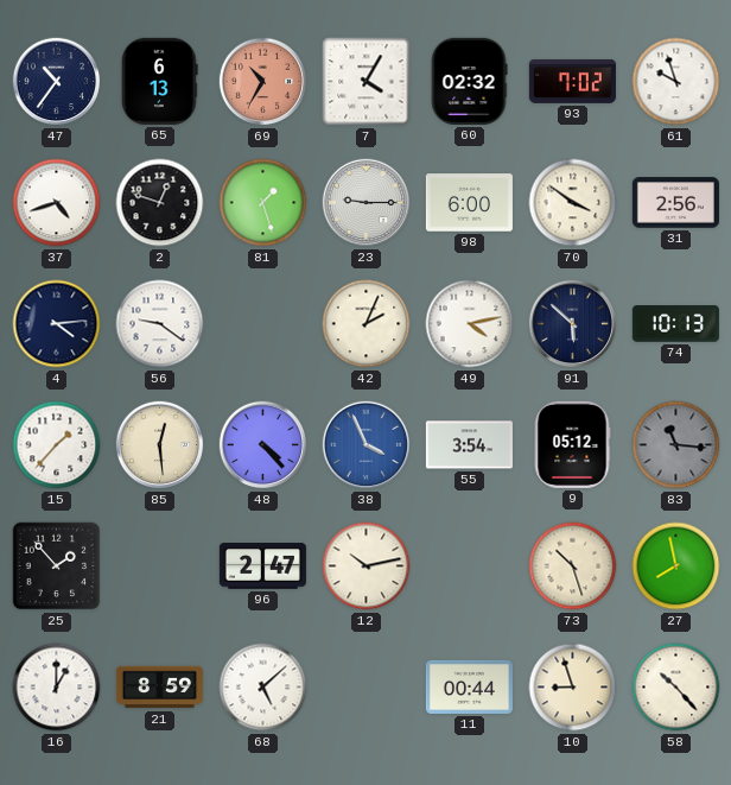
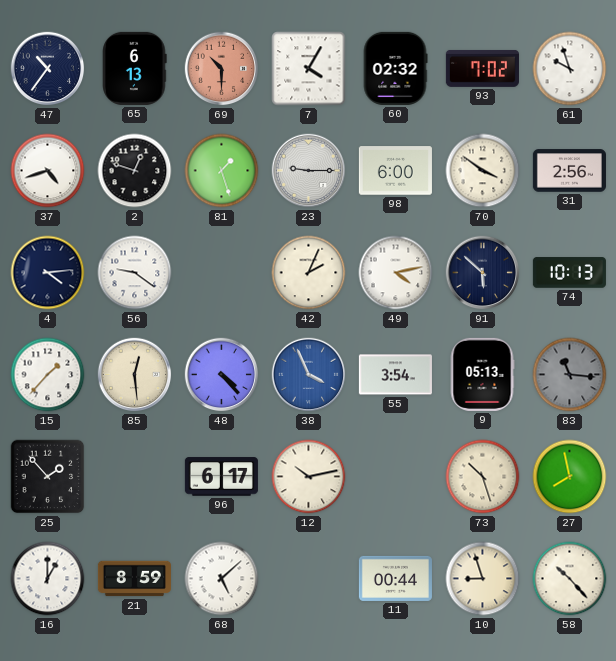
69: 10:35 -> 10:30 (222, 69)
9: 05:12 -> 05:13 (482, 374)
96: 2:47 -> 6:17 (221, 477)
